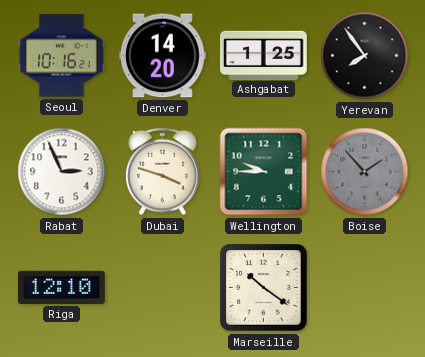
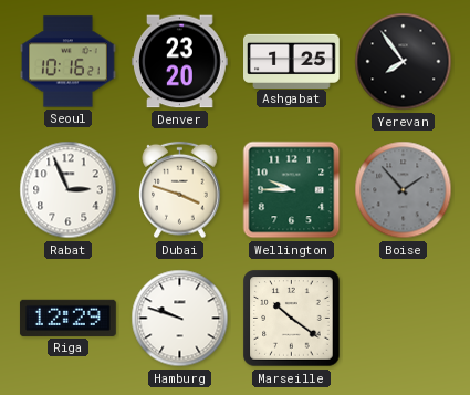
Denver: 14:20 -> 23:20 (180, 62)
Riga: 12:10 -> 12:29 (67, 318)
Hamburg: none -> 9:48 (180, 319)
